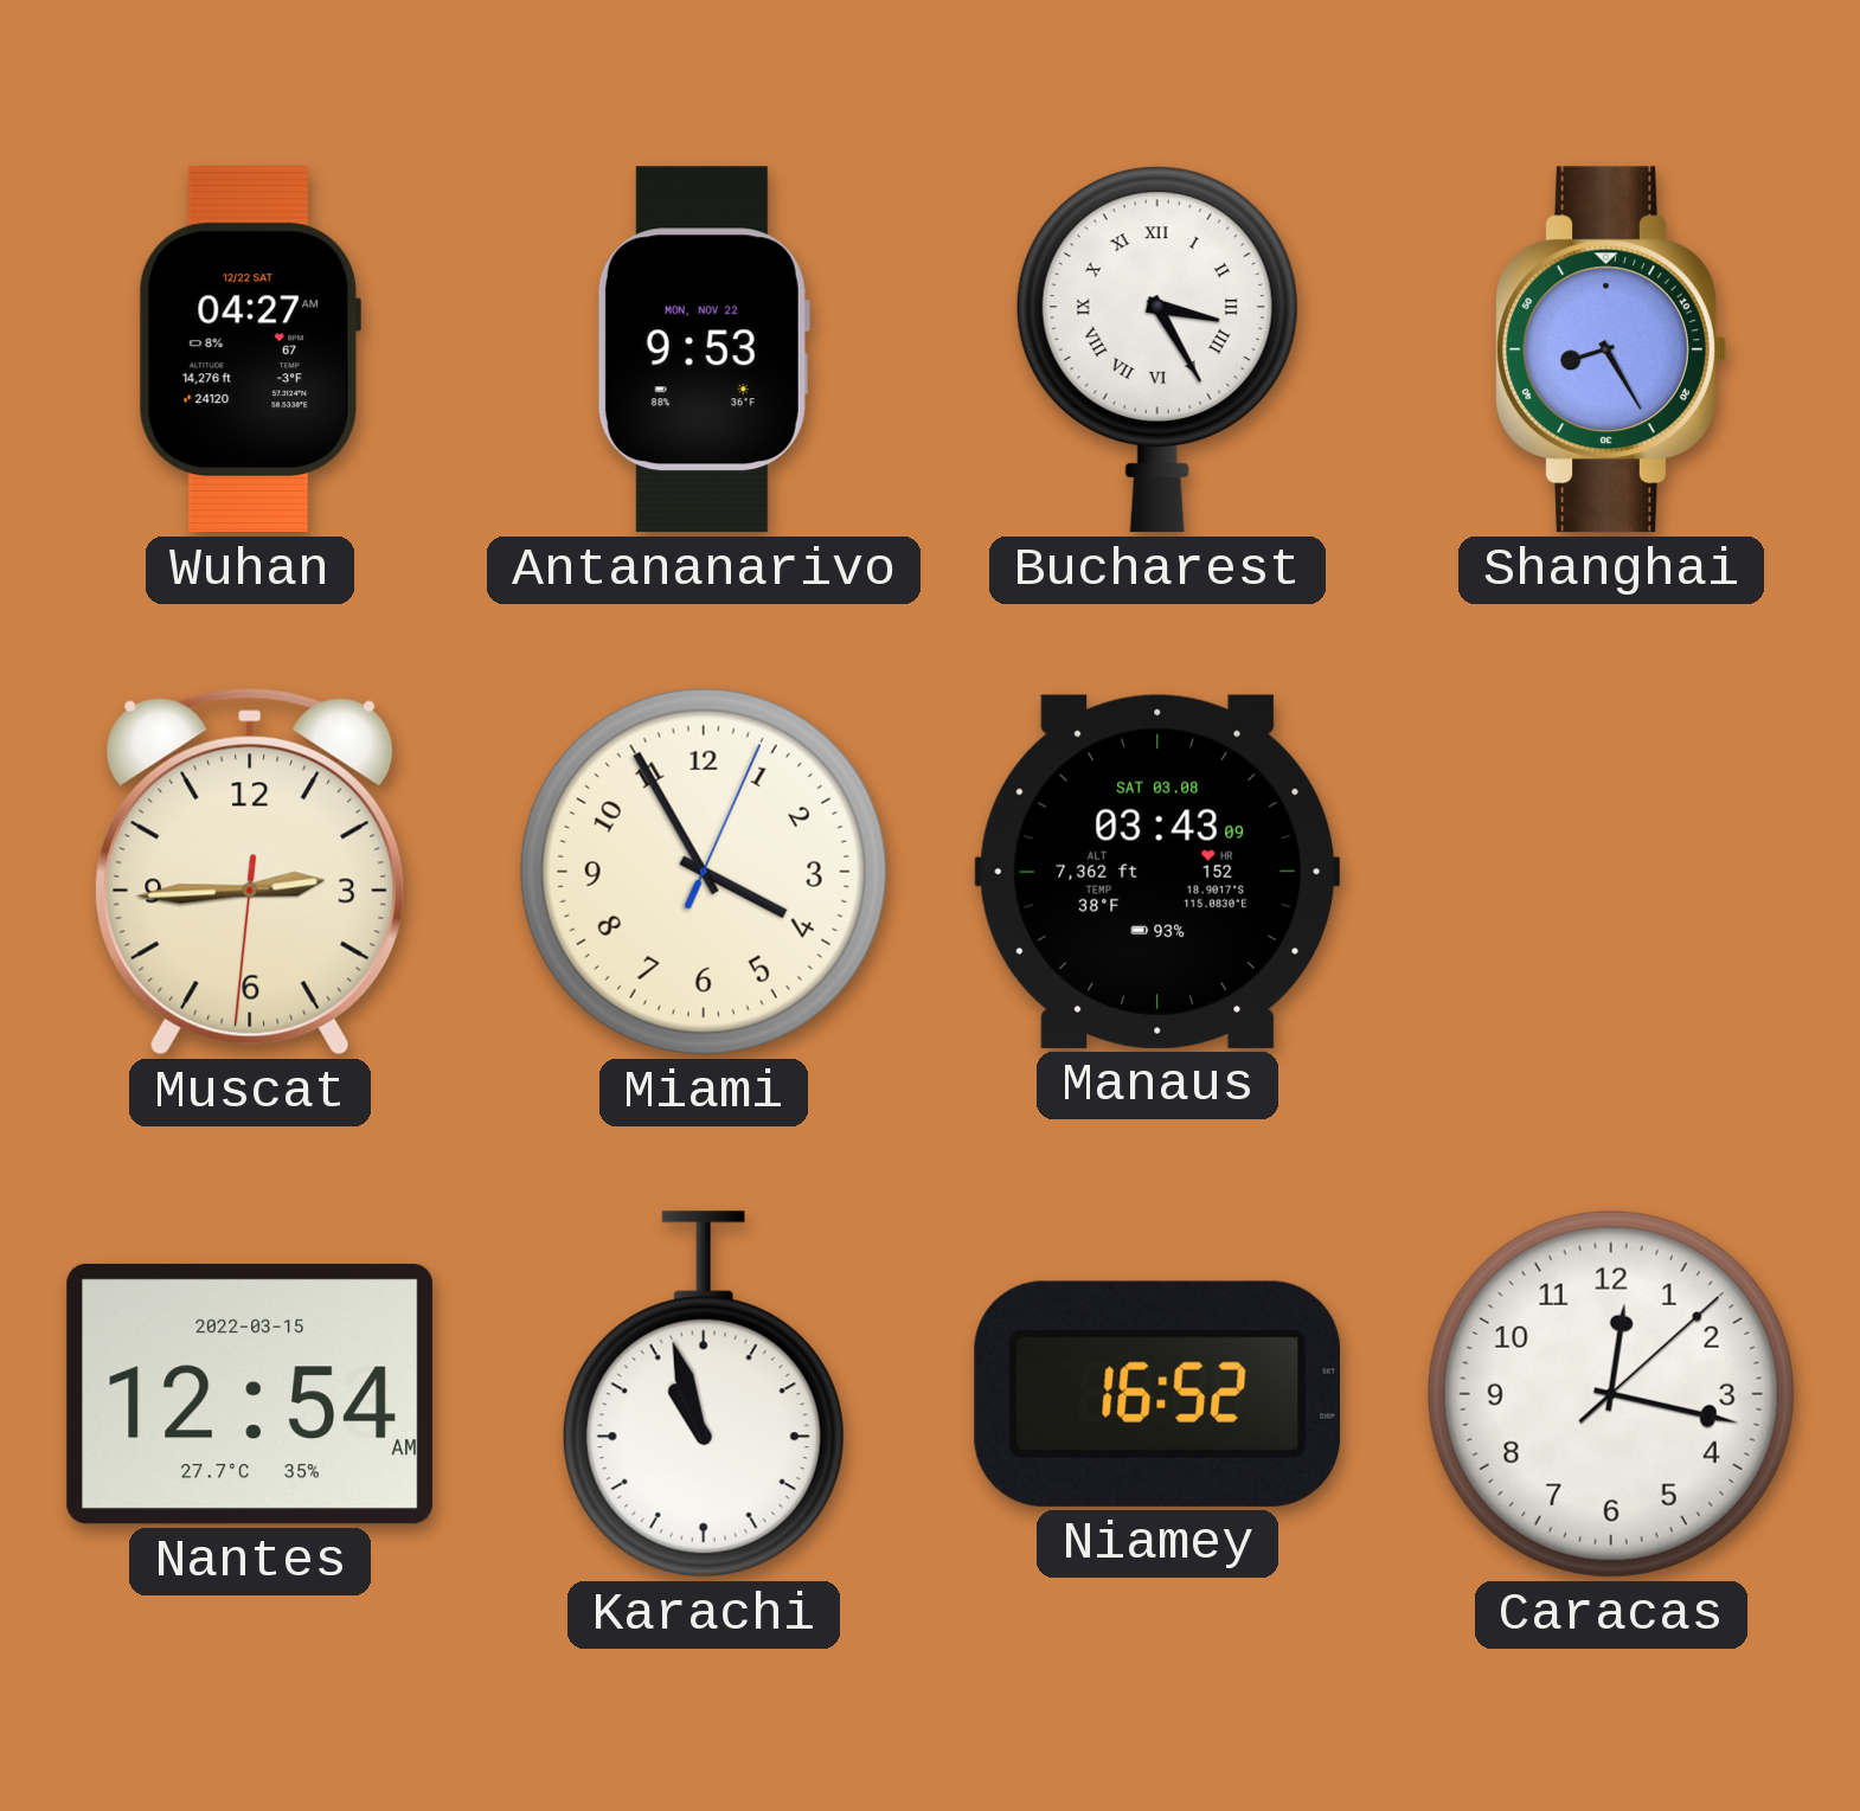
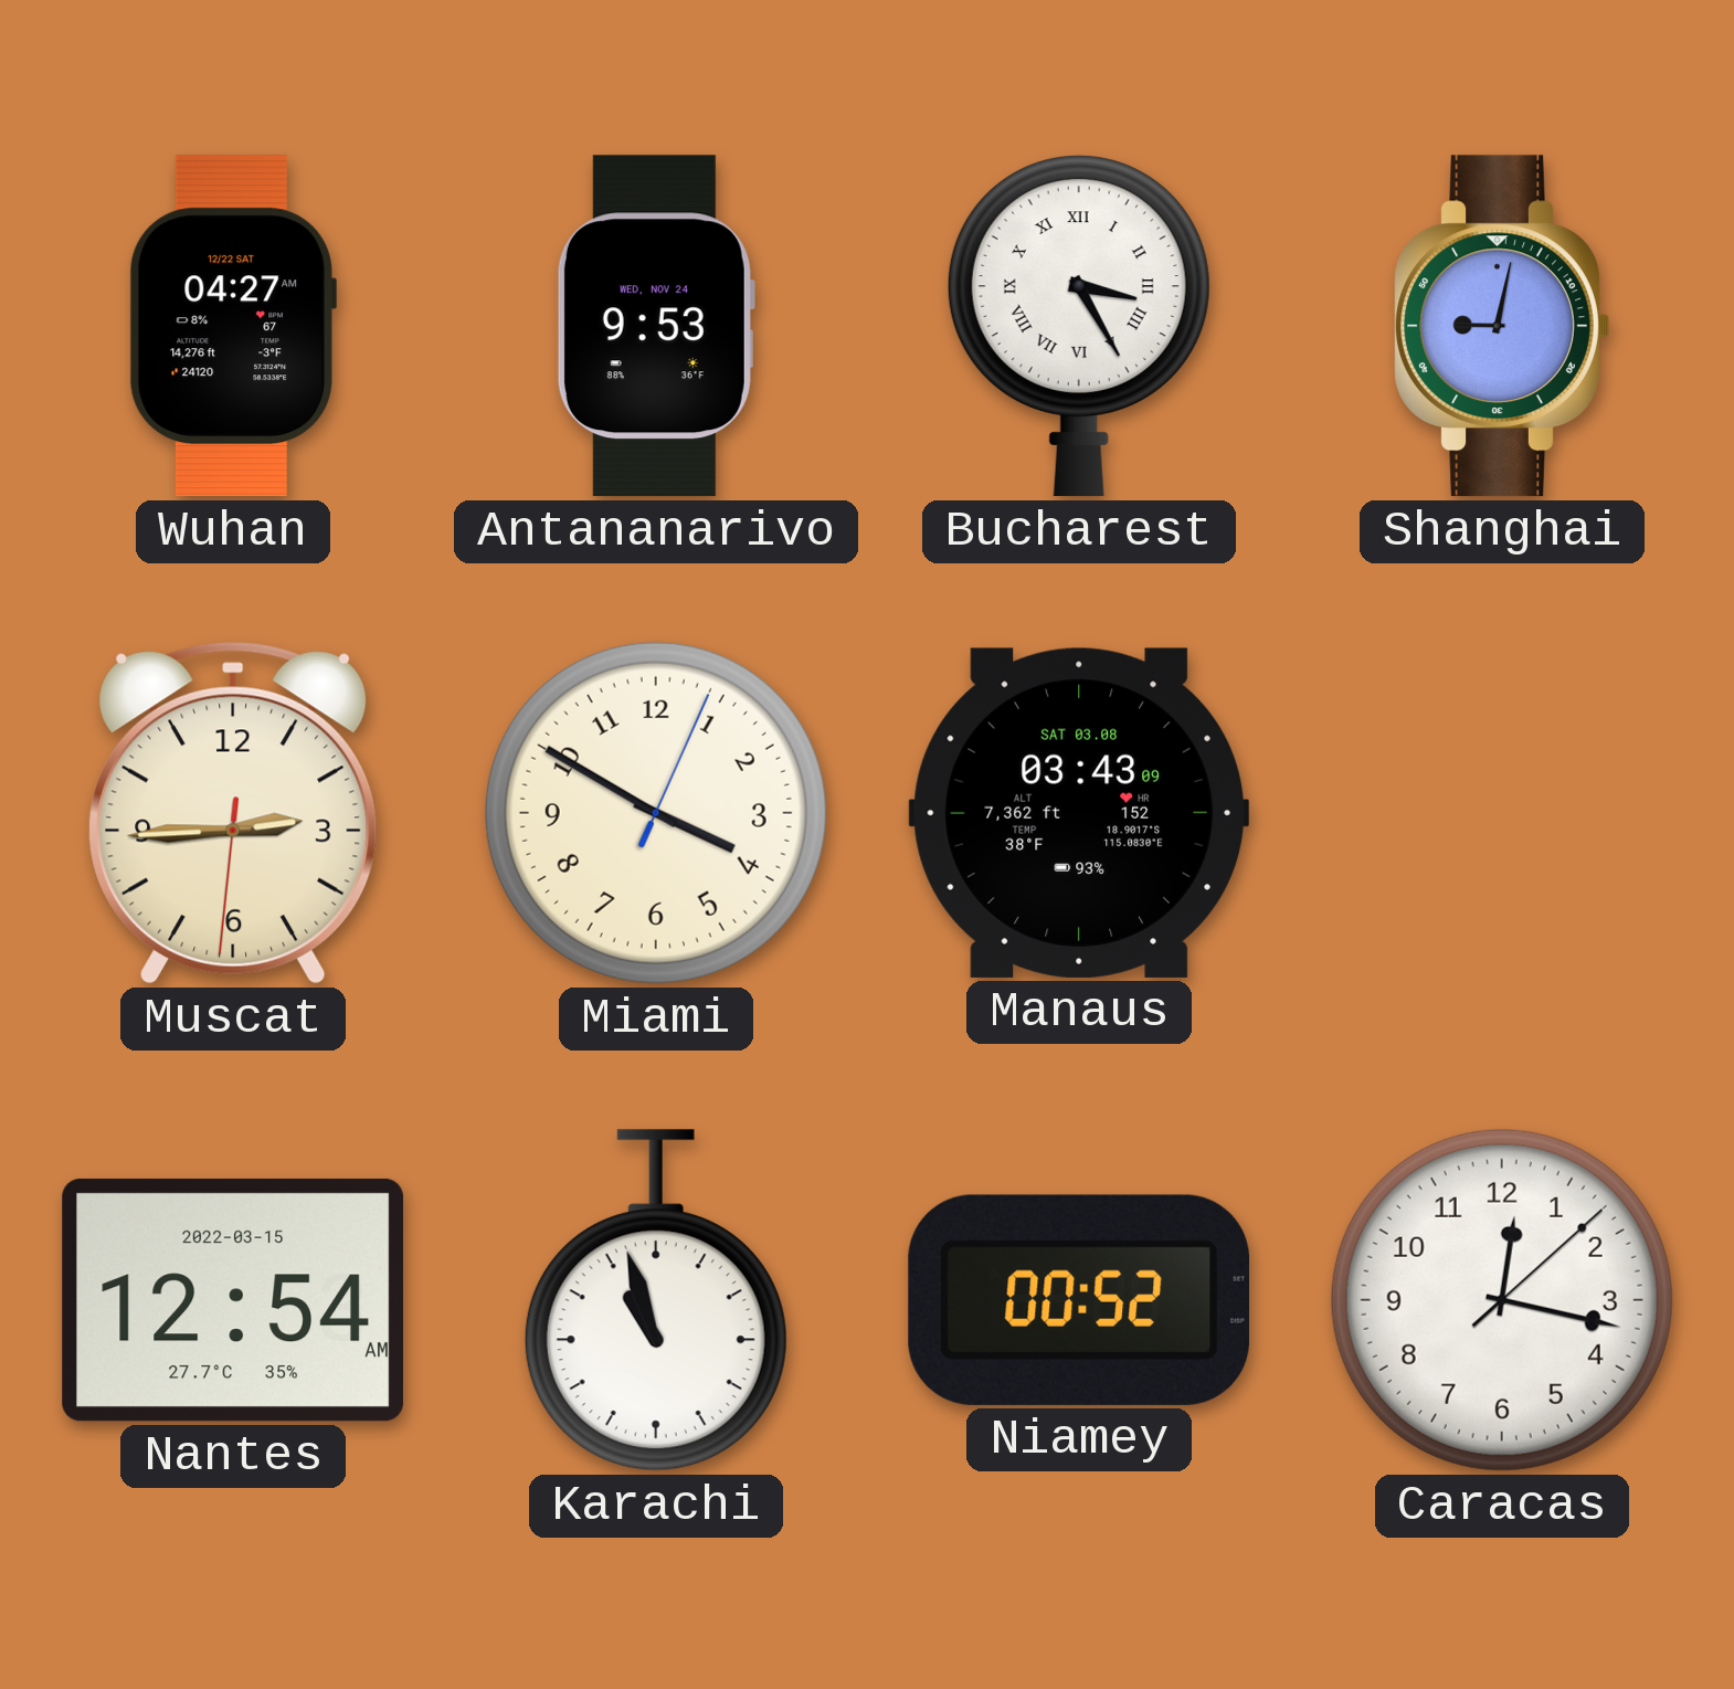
Antananarivo date: MON, NOV 22 -> WED, NOV 24 (655, 326)
Shanghai: 8:25 -> 9:02 (1502, 326)
Miami: 3:55 -> 3:50 (656, 813)
Niamey: 16:52 -> 00:52 (1078, 1300)
